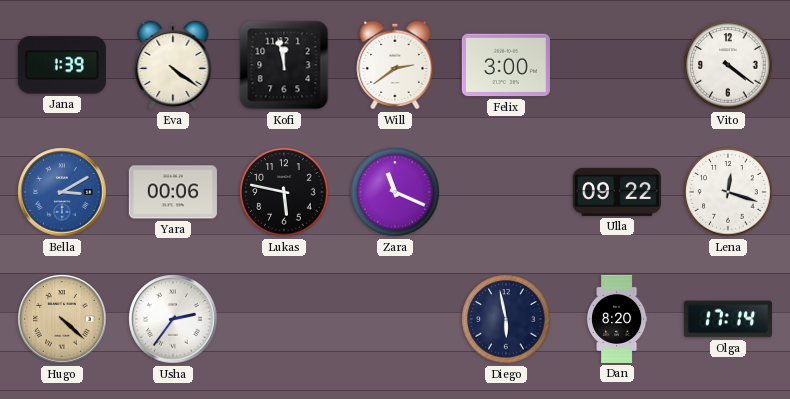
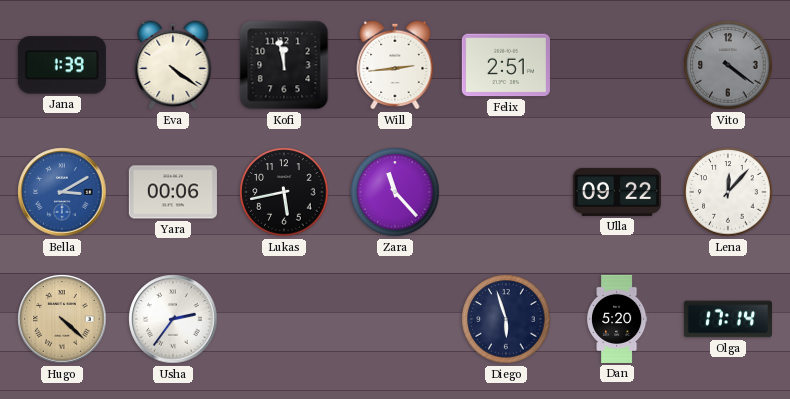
Will: 2:39 -> 2:44 (395, 65)
Felix: 3:00 -> 2:51 (506, 65)
Vito dial: white -> grey (728, 65)
Lukas: 5:47 -> 5:43 (284, 192)
Zara: 11:19 -> 11:23 (395, 192)
Lena: 12:18 -> 12:07 (728, 192)
Diego: 5:58 -> 5:57 (506, 319)
Dan: 8:20 -> 5:20 (617, 319)
